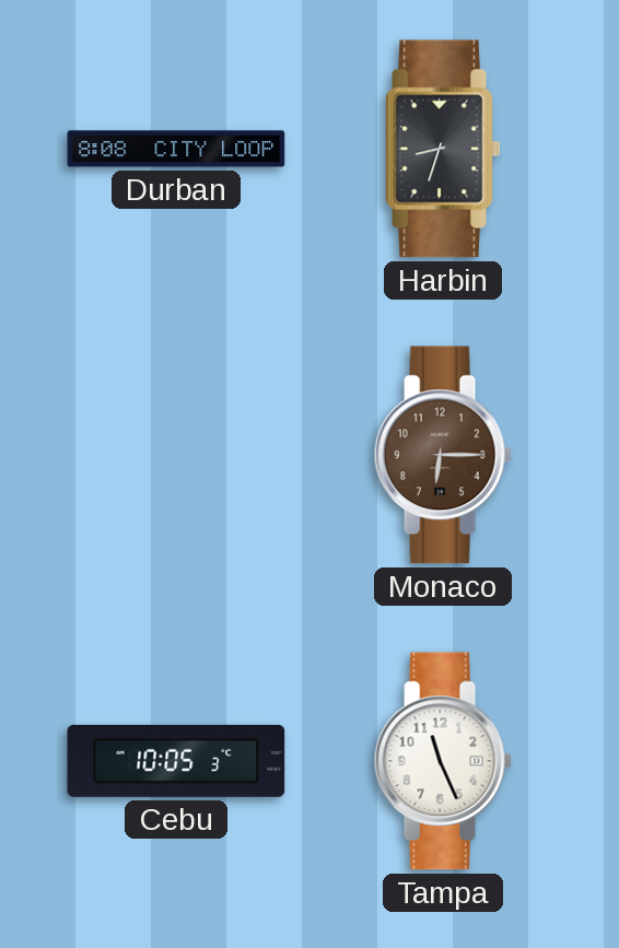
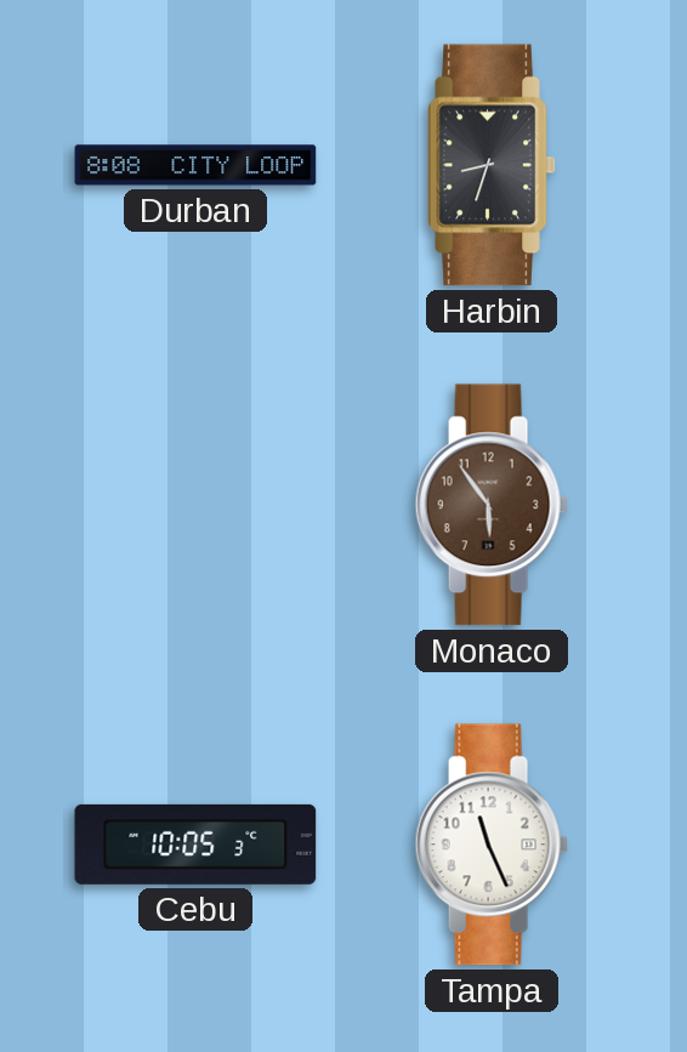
Monaco: 6:15 -> 5:54 (492, 505)
